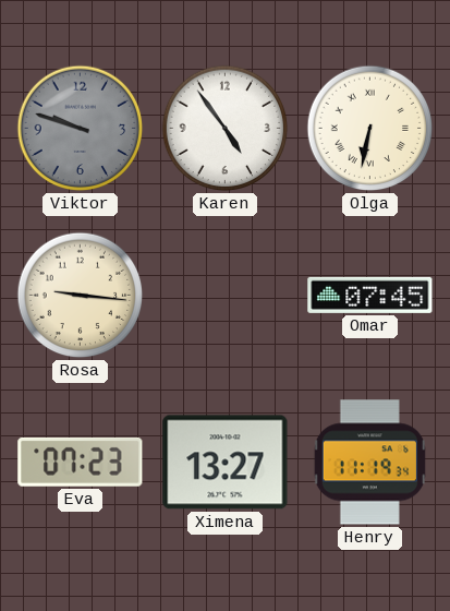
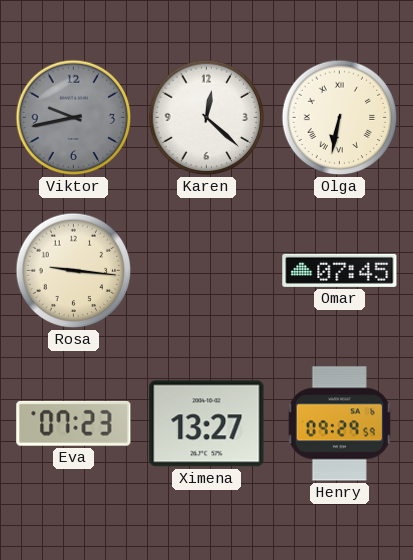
Viktor: 9:48 -> 9:43 (74, 118)
Karen: 4:54 -> 12:22 (207, 118)
Henry: 11:19 -> 09:29 (339, 424)
